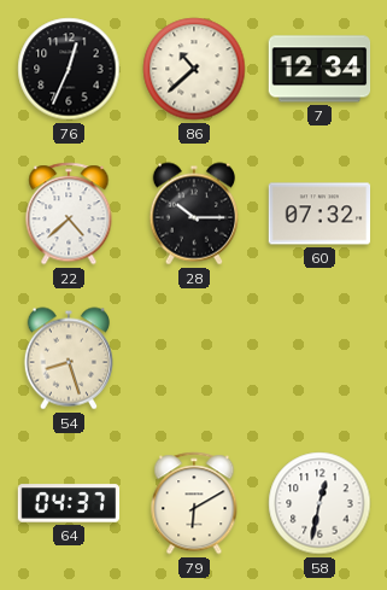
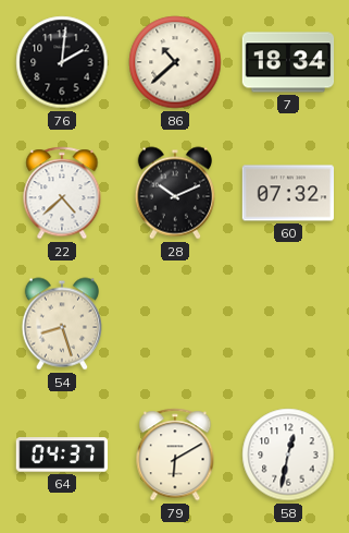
76: 12:34 -> 2:01 (62, 62)
7: 12:34 -> 18:34 (288, 62)
28: 10:15 -> 10:11 (174, 193)
